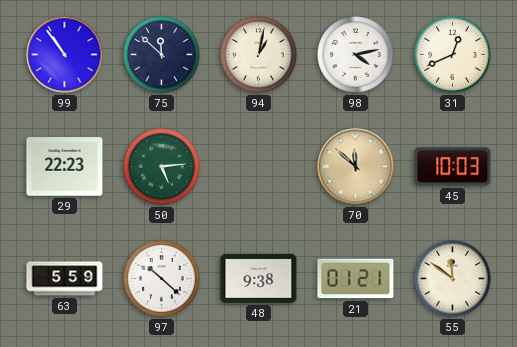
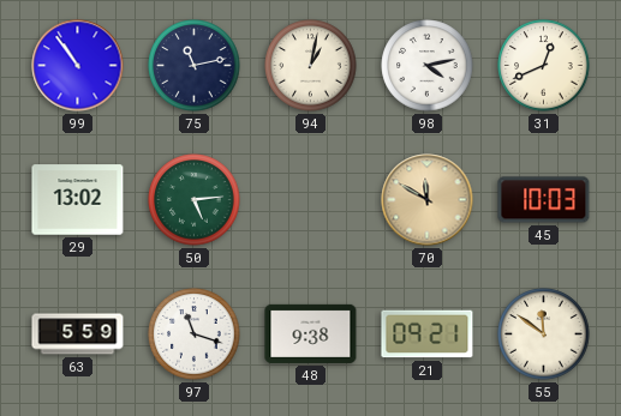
75: 11:52 -> 11:13 (195, 66)
29: 22:23 -> 13:02 (78, 200)
70: 11:52 -> 11:50 (428, 200)
97: 10:22 -> 11:18 (195, 334)
21: 01:21 -> 09:21 (428, 334)
